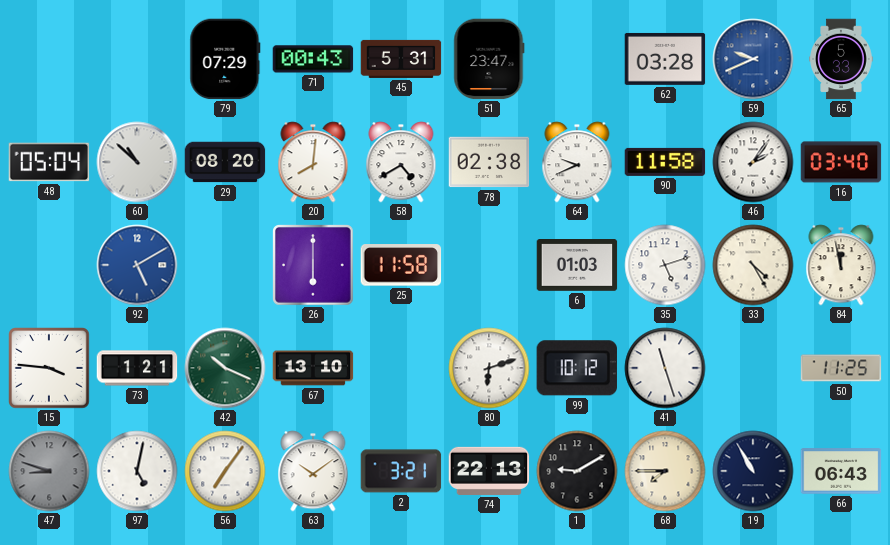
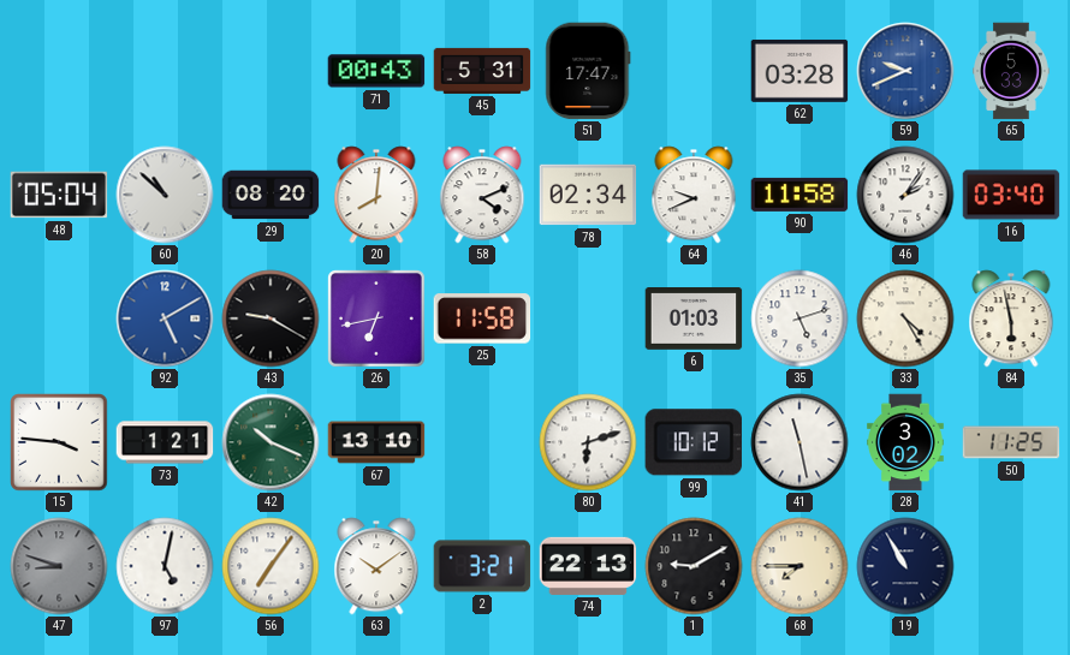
79: 07:29 -> none (225, 59)
51: 23:47 -> 17:47 (588, 71)
58: 4:40 -> 4:11 (482, 195)
78: 02:38 -> 02:34 (588, 195)
43: none -> 9:20 (271, 318)
26: 6:00 -> 6:43 (378, 320)
84: 11:58 -> 5:58 (1011, 318)
41: 11:27 -> 11:28 (799, 442)
28: none -> 3:02 (905, 442)
66: 06:43 -> none (841, 471)
